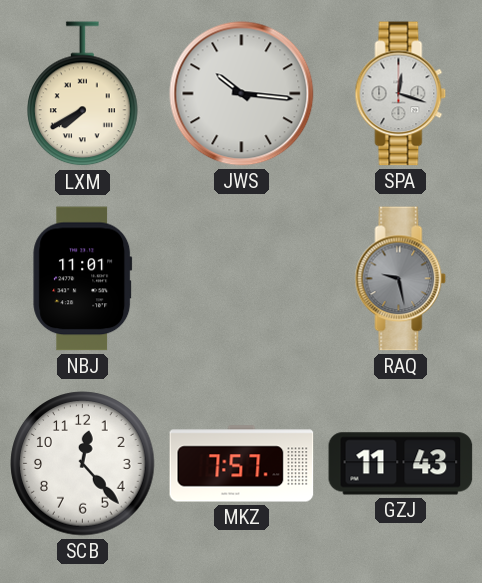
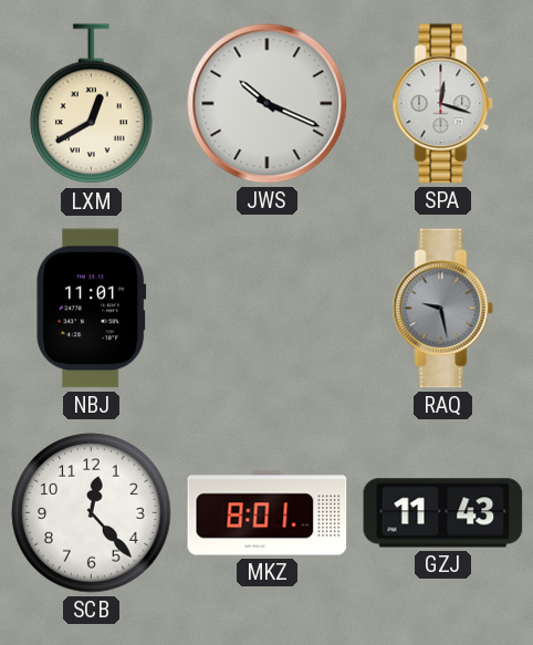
LXM: 7:40 -> 12:40 (92, 104)
JWS: 10:16 -> 10:19 (268, 104)
MKZ: 7:57 -> 8:01 (268, 513)
